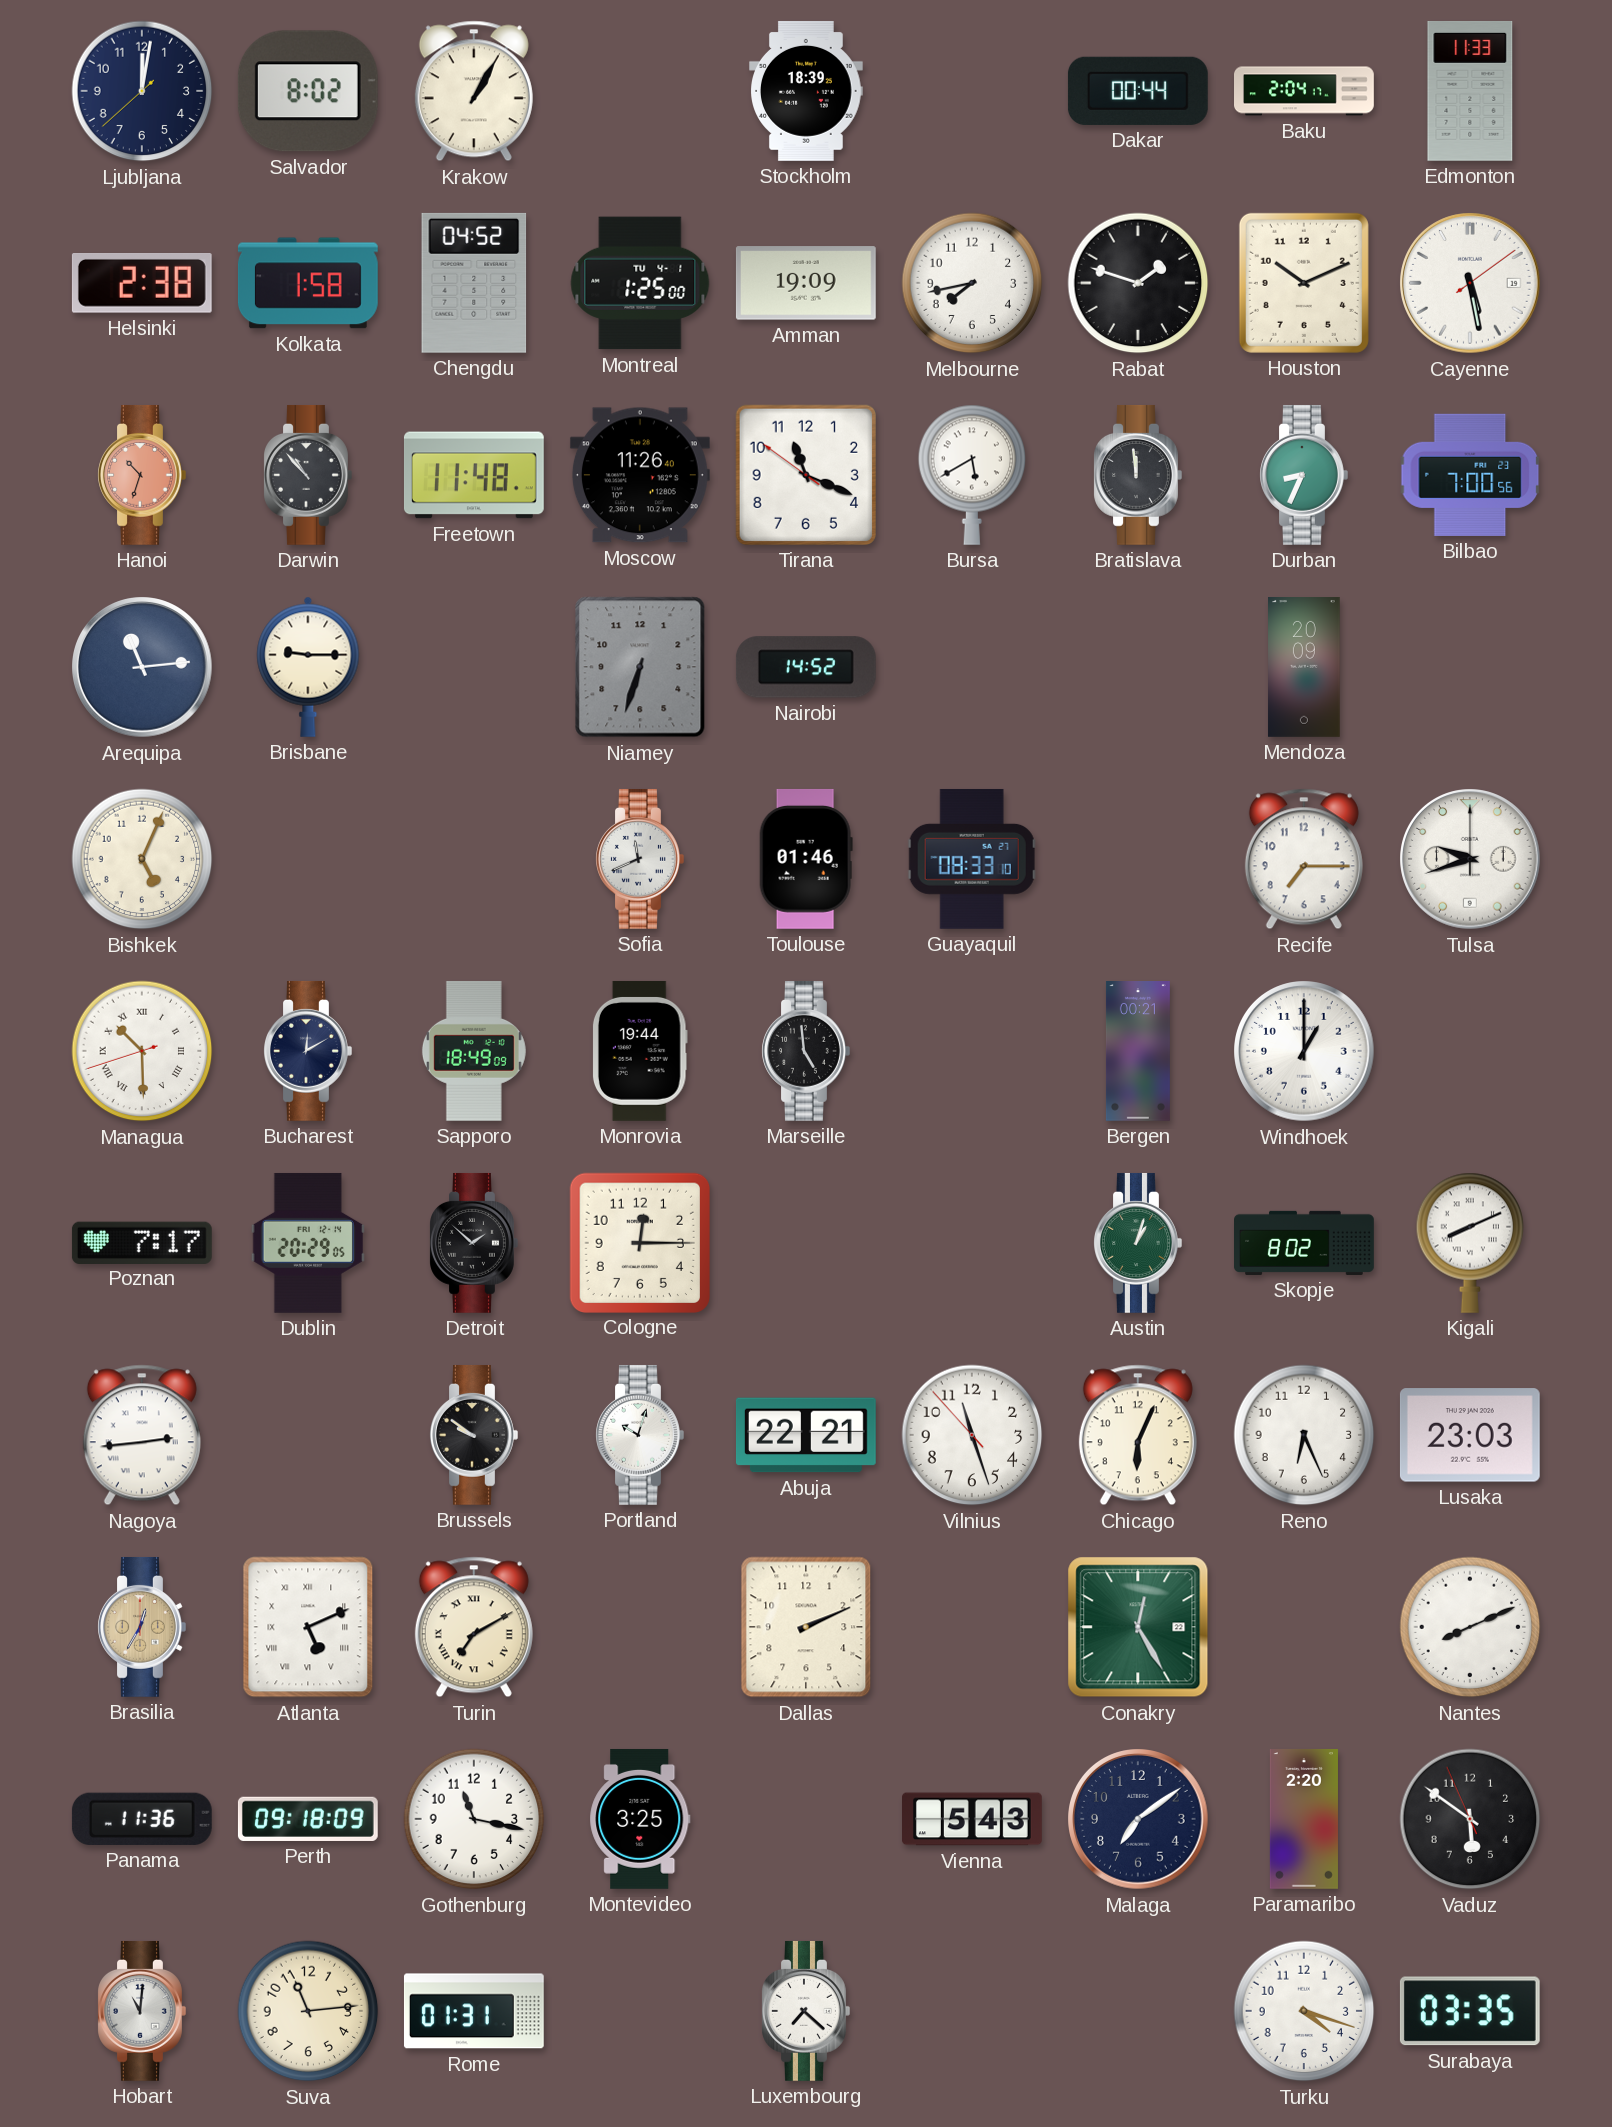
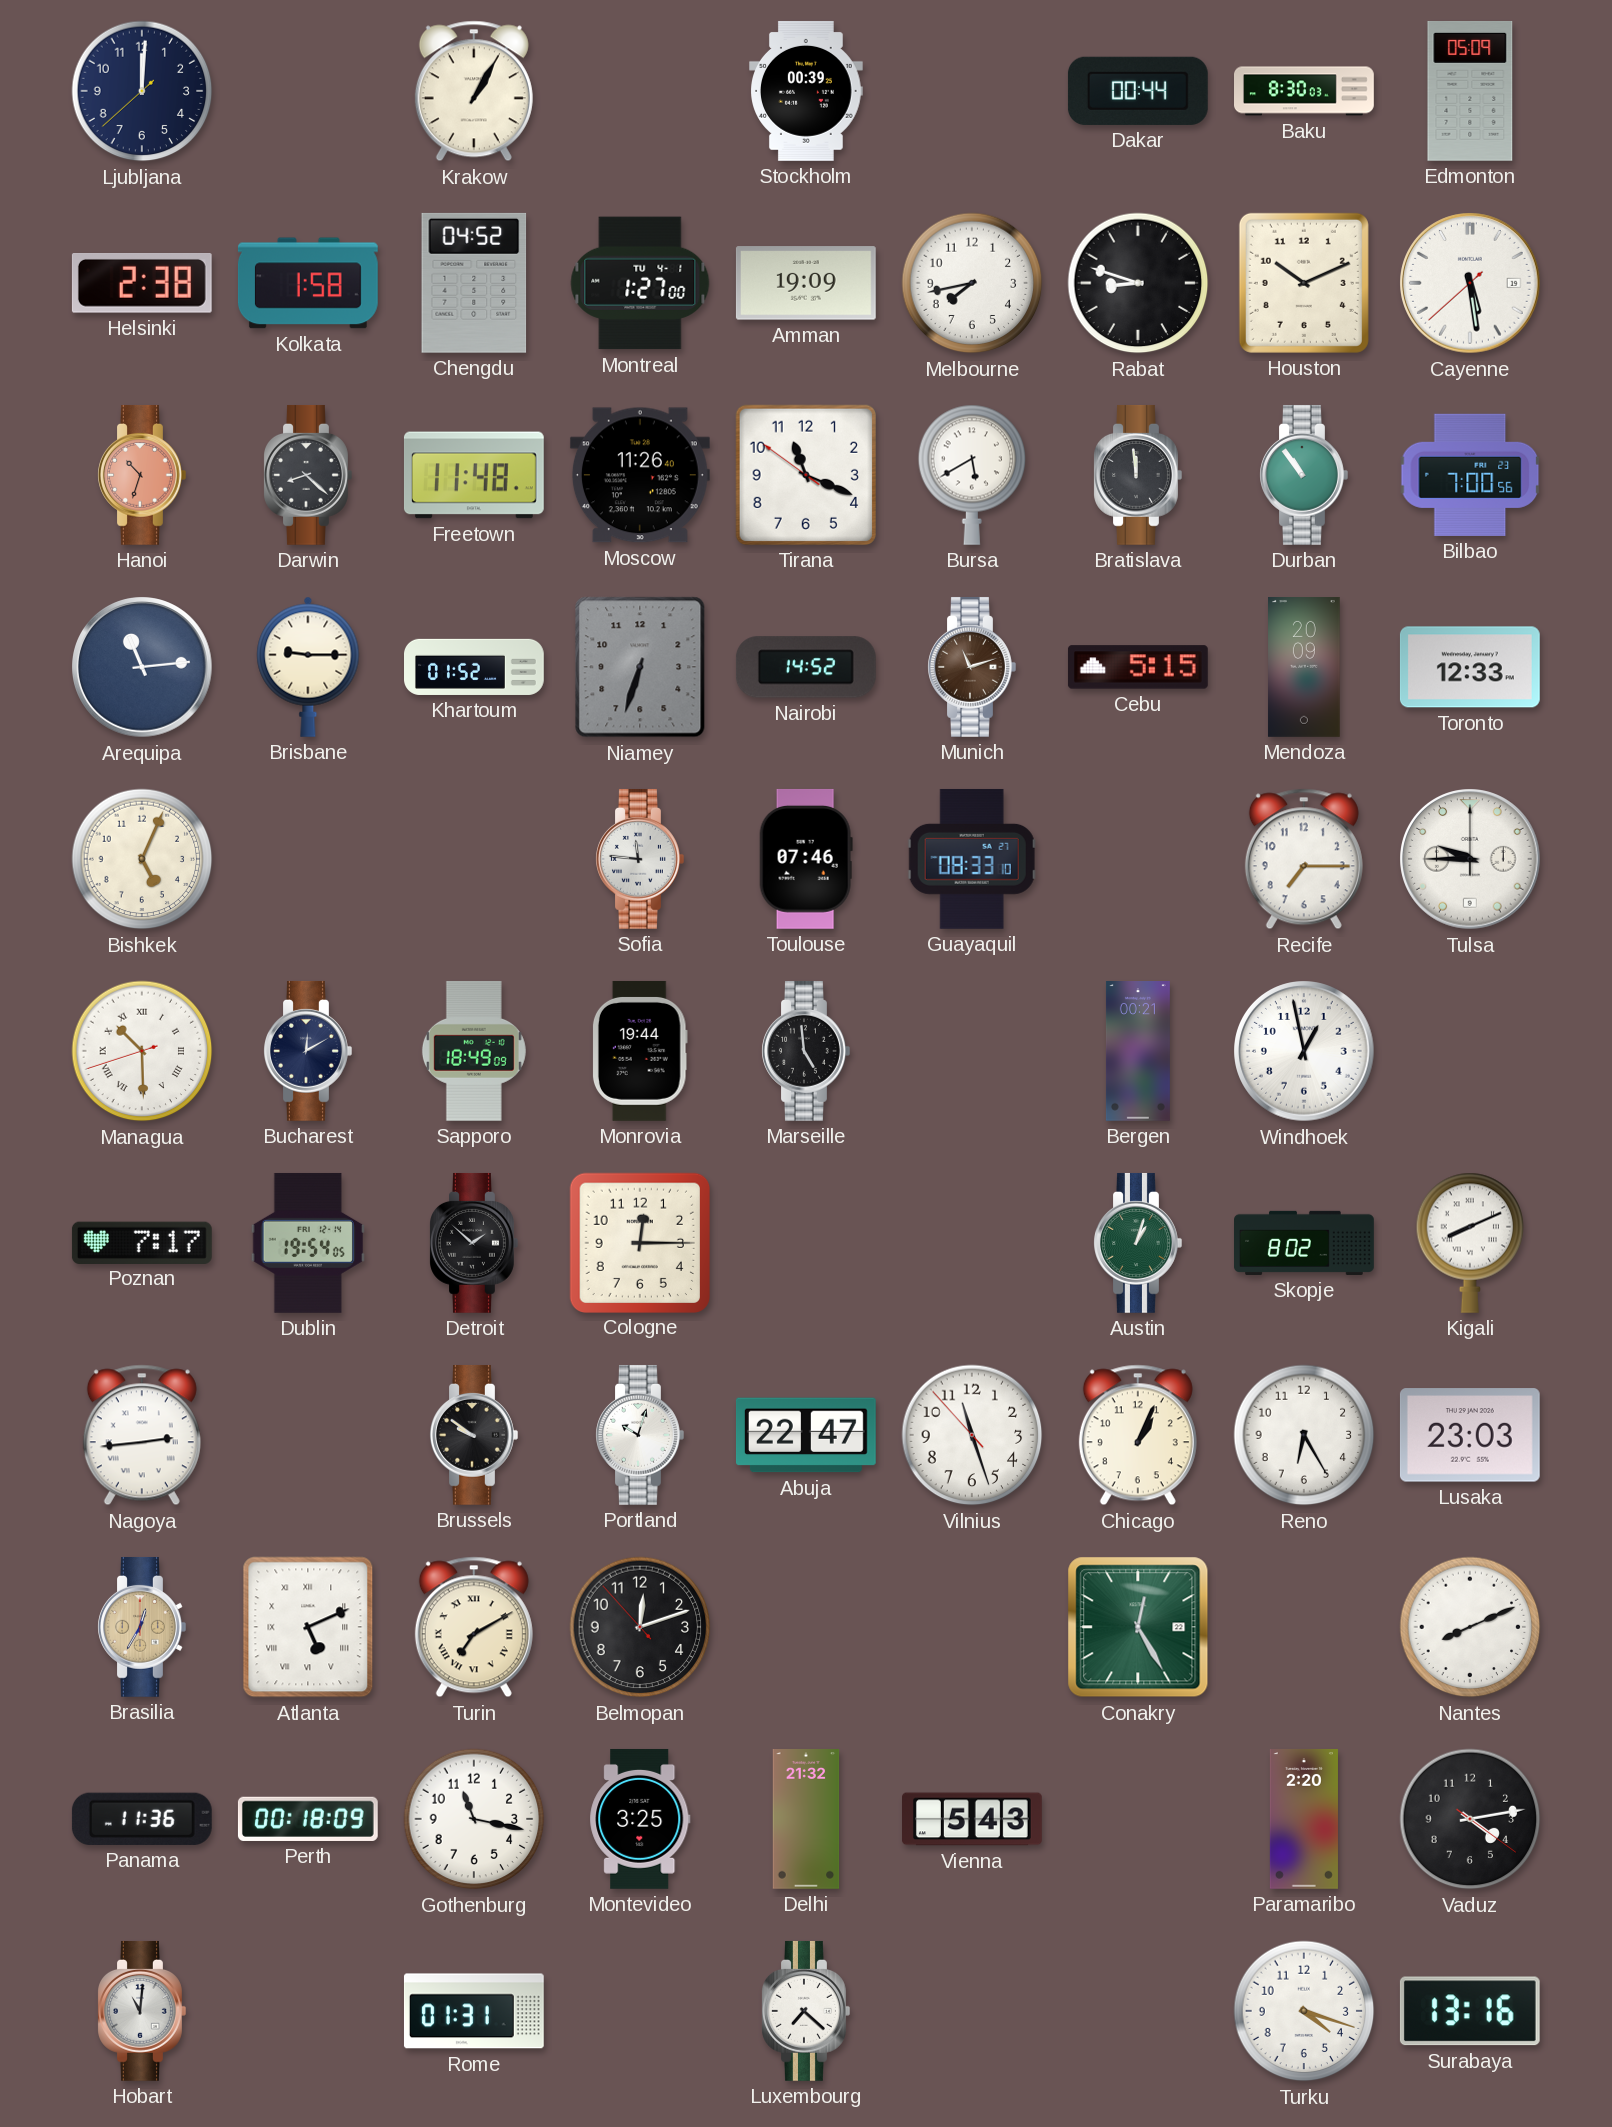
Ljubljana: 12:01 -> 12:00 (142, 91)
Salvador: 8:02 -> none (308, 91)
Stockholm: 18:39 -> 00:39 (807, 91)
Baku: 2:04 -> 8:30 (1304, 91)
Edmonton: 11:33 -> 05:09 (1470, 91)
Montreal: 1:25 -> 1:27 (640, 283)
Rabat: 1:48 -> 8:48 (1138, 283)
Cayenne: 5:28:09 -> 5:28:38 (1470, 283)
Darwin: 10:53 -> 8:22 (308, 475)
Durban: 8:34 -> 10:54 (1304, 475)
Khartoum: none -> 01:52 (475, 667)
Munich: none -> 11:12 (972, 667)
Cebu: none -> 5:15 (1138, 667)
Toronto: none -> 12:33 (1470, 667)
Sofia: 11:41 -> 11:46 (640, 859)
Toulouse: 01:46 -> 07:46 (806, 859)
Tulsa: 9:42 -> 9:45 (1470, 859)
Windhoek: 1:00 -> 12:58 (1304, 1051)
Dublin: 20:29 -> 19:54 (308, 1243)
Abuja: 22:21 -> 22:47 (806, 1435)
Chicago: 6:04 -> 1:04 (1138, 1435)
Reno: 6:26 -> 6:25 (1304, 1435)
Belmopan: none -> 12:11 (640, 1627)
Dallas: 2:11 -> none (806, 1627)
Perth: 09:18 -> 00:18 (308, 1819)
Delhi: none -> 21:32 (806, 1820)
Malaga: 7:09 -> none (1138, 1819)
Vaduz: 5:50 -> 4:13 (1470, 1819)
Suva: 11:14 -> none (308, 2011)
Surabaya: 03:35 -> 13:16 (1470, 2011)
